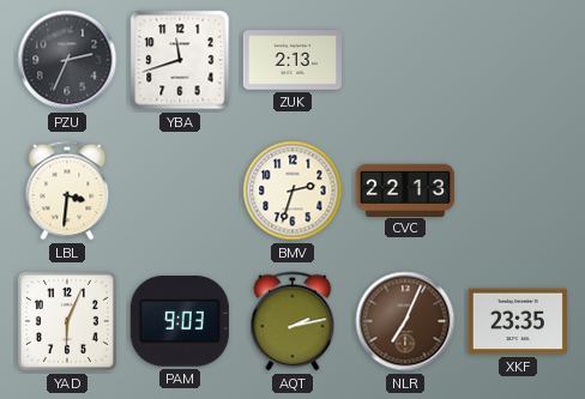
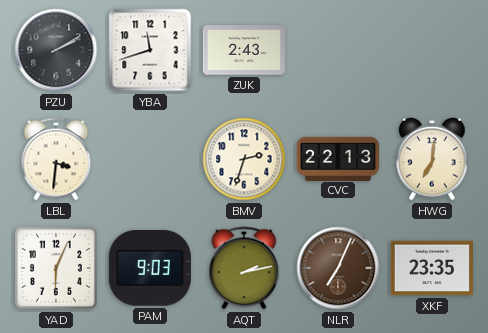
PZU: 2:34 -> 2:10 (56, 50)
ZUK: 2:13 -> 2:43 (244, 50)
HWG: none -> 7:01 (432, 159)
